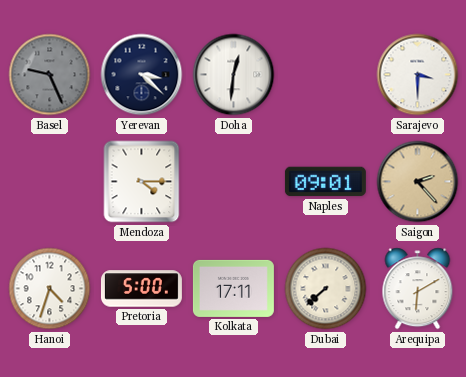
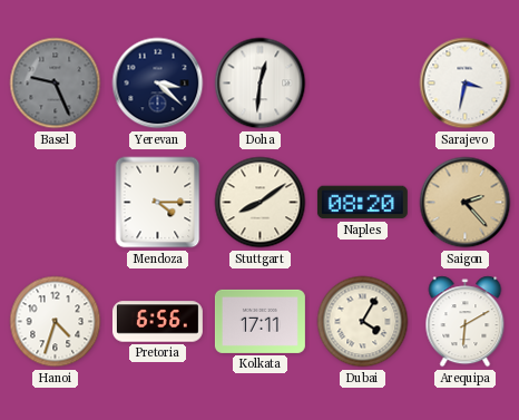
Sarajevo: 3:30 -> 3:32 (466, 84)
Stuttgart: none -> 8:09 (261, 203)
Naples: 09:01 -> 08:20 (362, 203)
Pretoria: 5:00 -> 6:56 (157, 322)
Dubai: 7:38 -> 4:05 (363, 322)
